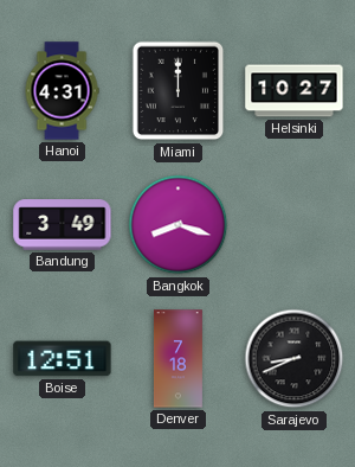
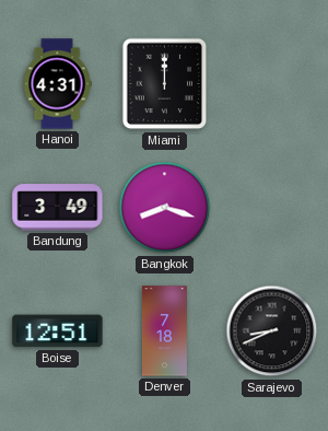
Helsinki: 10:27 -> none (295, 91)
